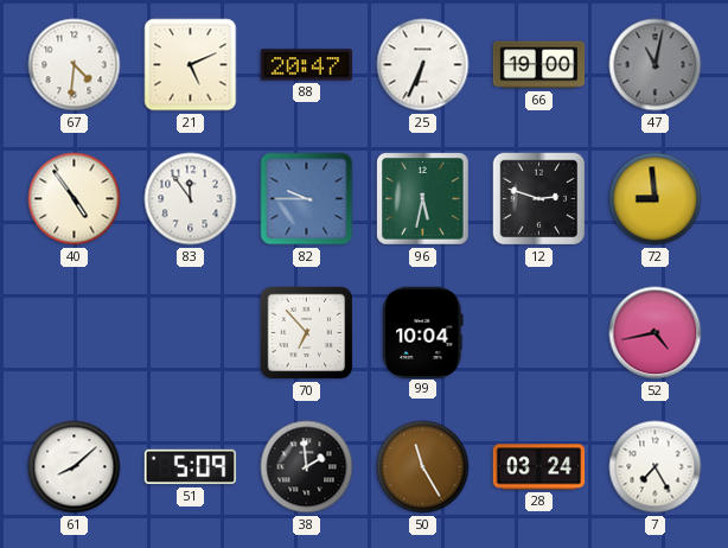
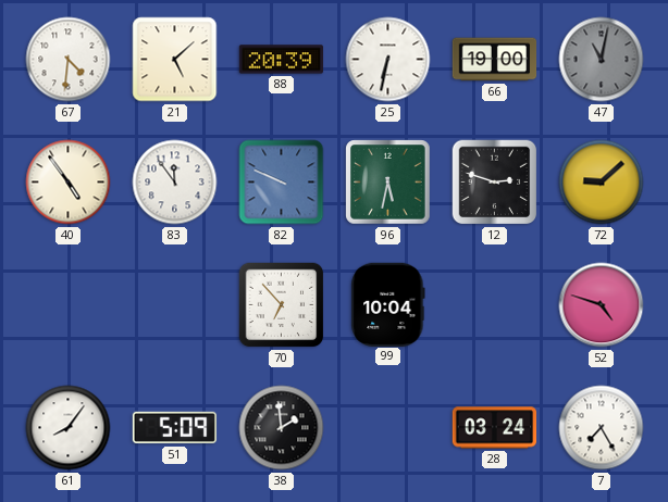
21: 5:11 -> 5:08 (175, 60)
88: 20:47 -> 20:39 (282, 60)
25: 6:34 -> 6:32 (388, 60)
82: 9:45 -> 9:49 (282, 183)
72: 8:59 -> 9:08 (602, 183)
52: 4:43 -> 4:48 (602, 305)
61: 8:08 -> 8:06 (69, 428)
50: 11:25 -> none (423, 467)
